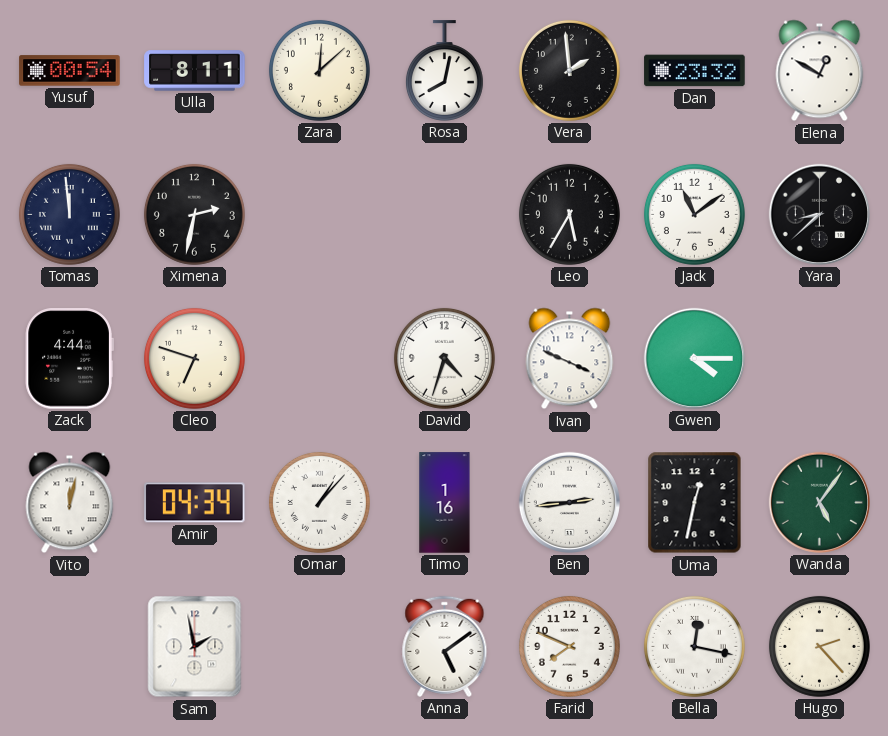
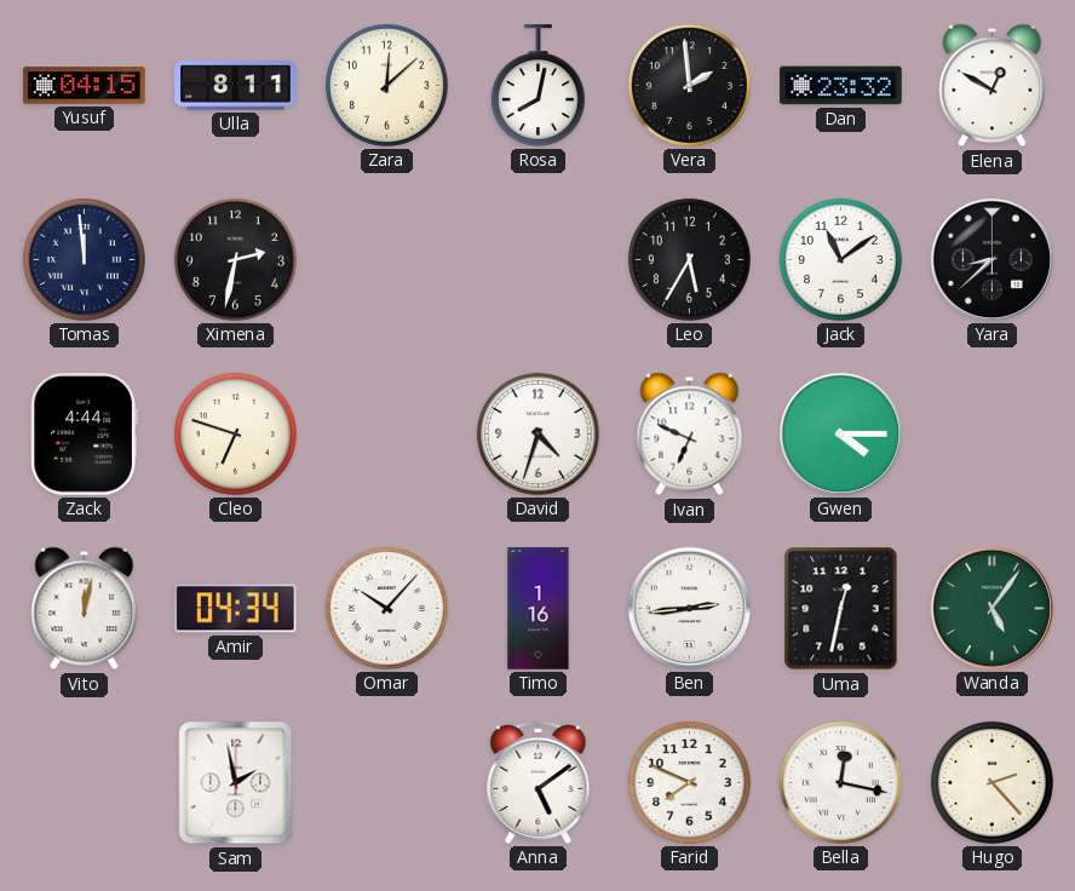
Yusuf: 00:54 -> 04:15 (85, 86)
Ivan: 3:49 -> 6:49 (690, 435)
Omar: 1:07 -> 10:07 (386, 608)
